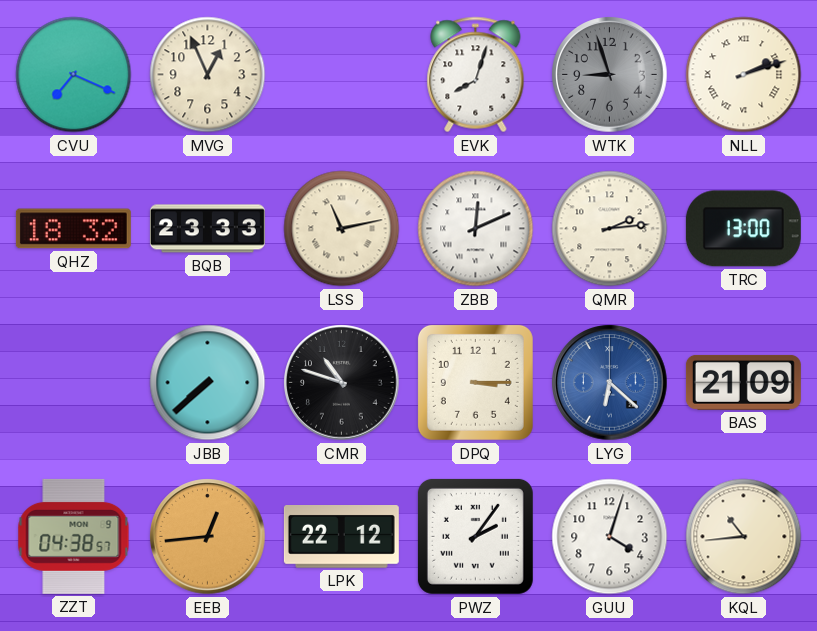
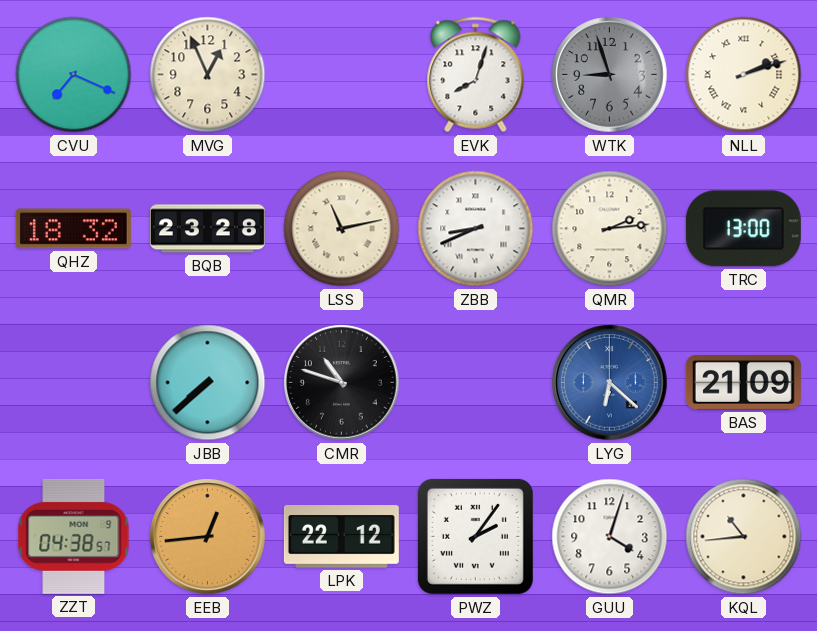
BQB: 23:33 -> 23:28 (207, 229)
ZBB: 12:11 -> 8:41 (476, 229)
DPQ: 3:15 -> none (475, 382)
